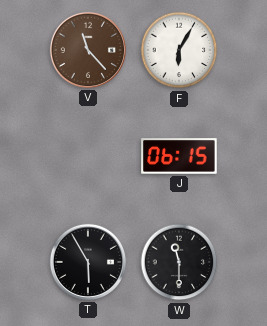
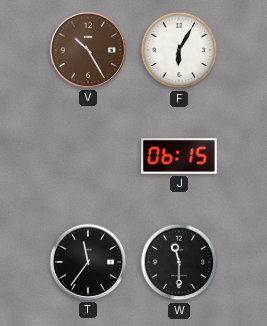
V: 11:23 -> 10:25 (88, 50)
T: 5:55 -> 11:36 (88, 262)
